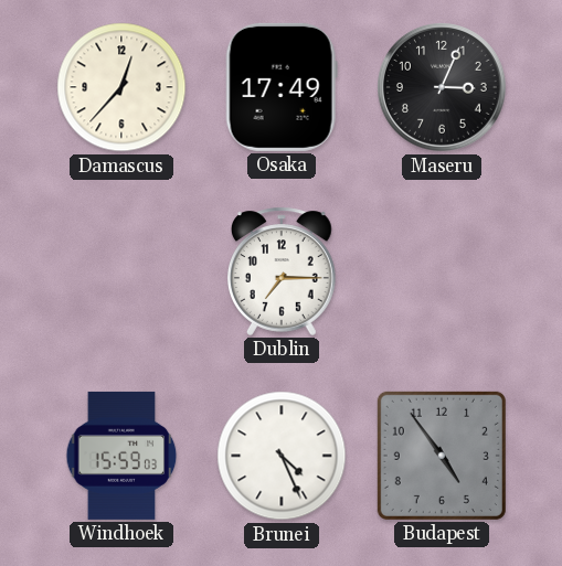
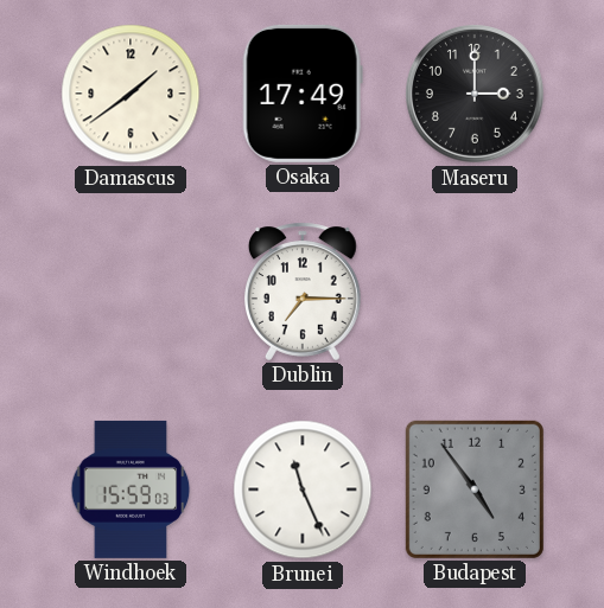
Damascus: 12:37 -> 1:39 (131, 94)
Maseru: 3:04 -> 3:00 (476, 95)
Brunei: 4:26 -> 11:26 (303, 489)
